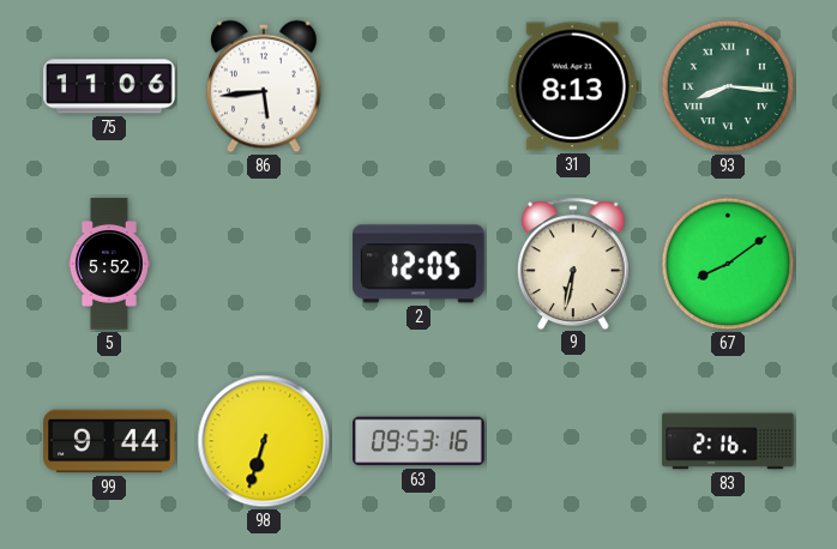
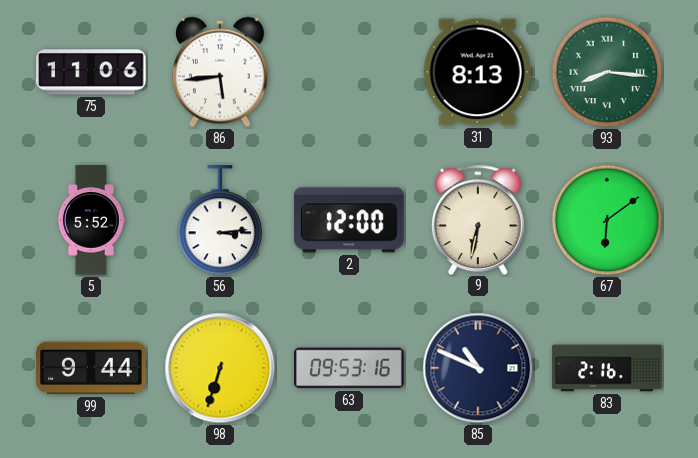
56: none -> 3:14 (220, 221)
2: 12:05 -> 12:00 (349, 220)
67: 8:09 -> 6:09 (607, 220)
85: none -> 10:49 (478, 368)
